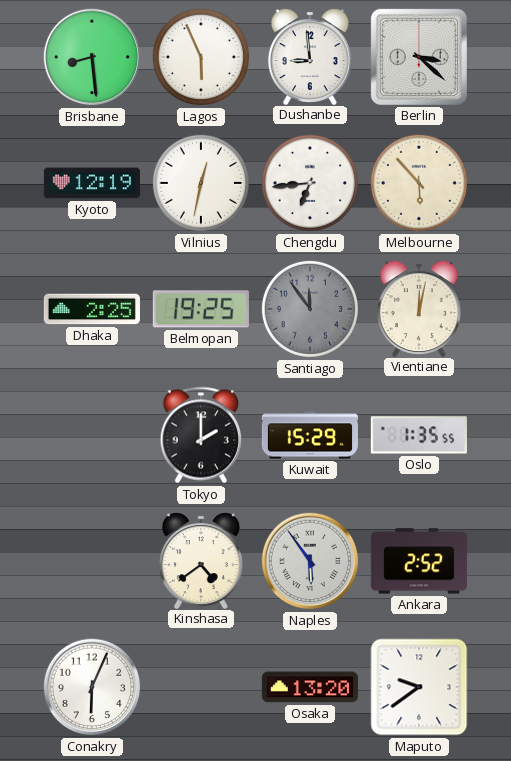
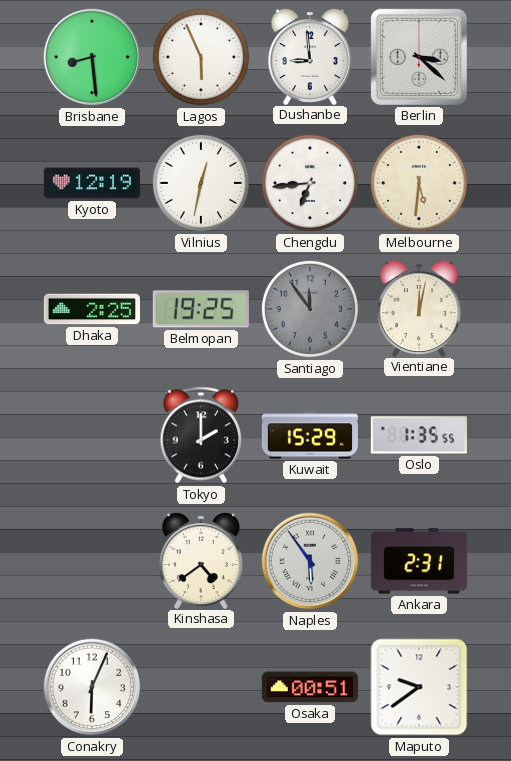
Melbourne: 5:53 -> 5:31 (419, 183)
Ankara: 2:52 -> 2:31 (419, 561)
Osaka: 13:20 -> 00:51 (310, 687)
